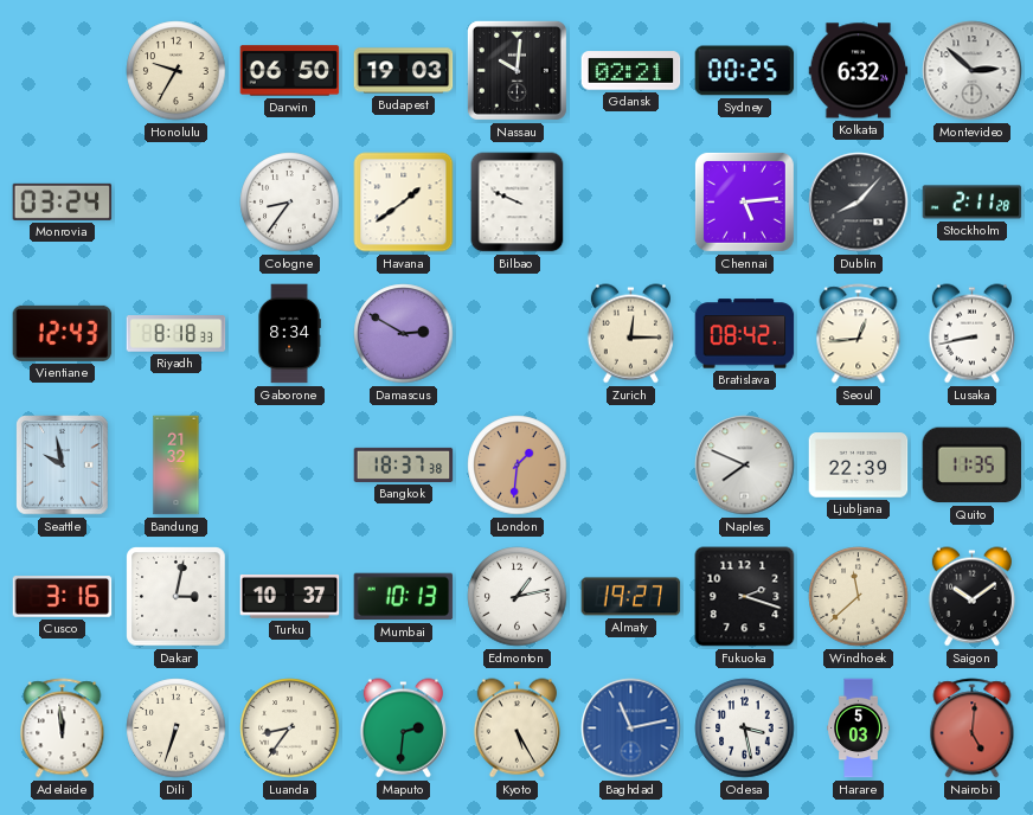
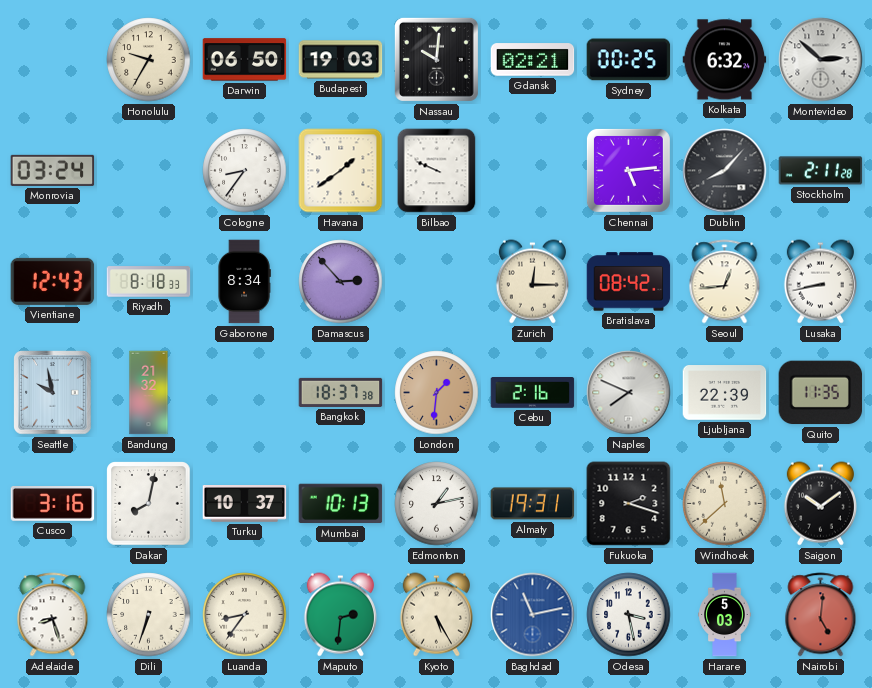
Damascus: 2:50 -> 2:53 (341, 282)
Cebu: none -> 2:16 (533, 393)
Dakar: 3:02 -> 8:02 (149, 504)
Almaty: 19:27 -> 19:31 (533, 504)
Adelaide: 11:59 -> 8:27 (53, 615)
